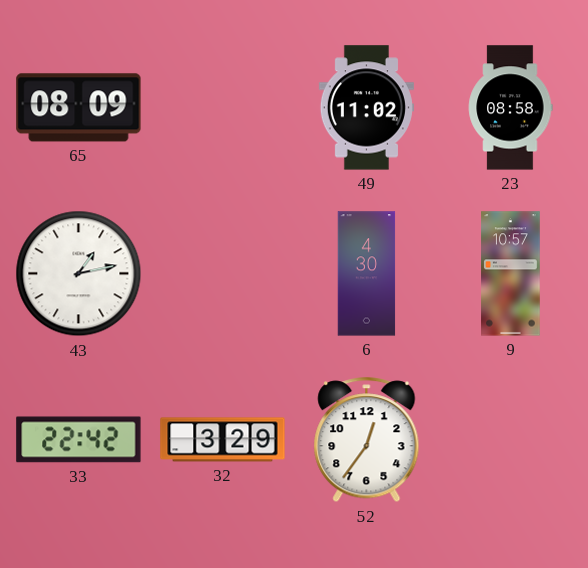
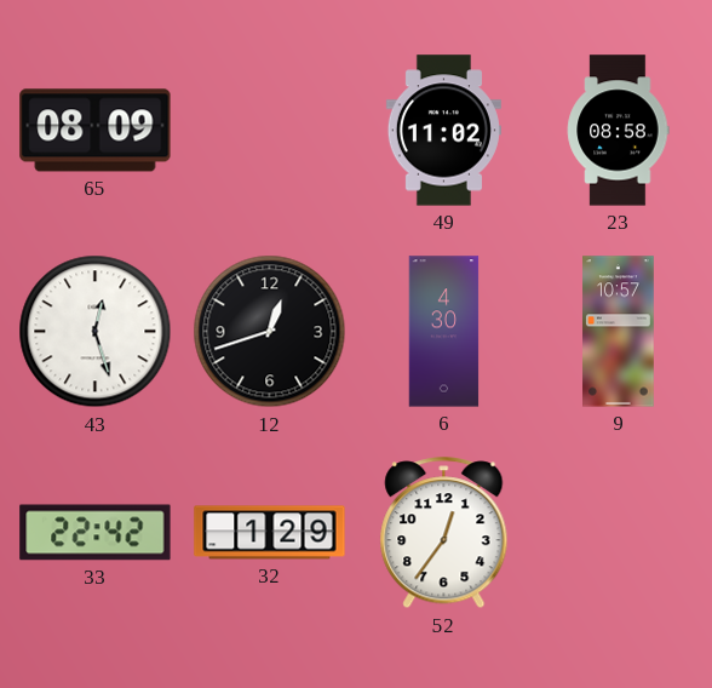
43: 1:13 -> 12:27 (96, 332)
12: none -> 12:42 (270, 332)
32: 3:29 -> 1:29 (270, 533)
